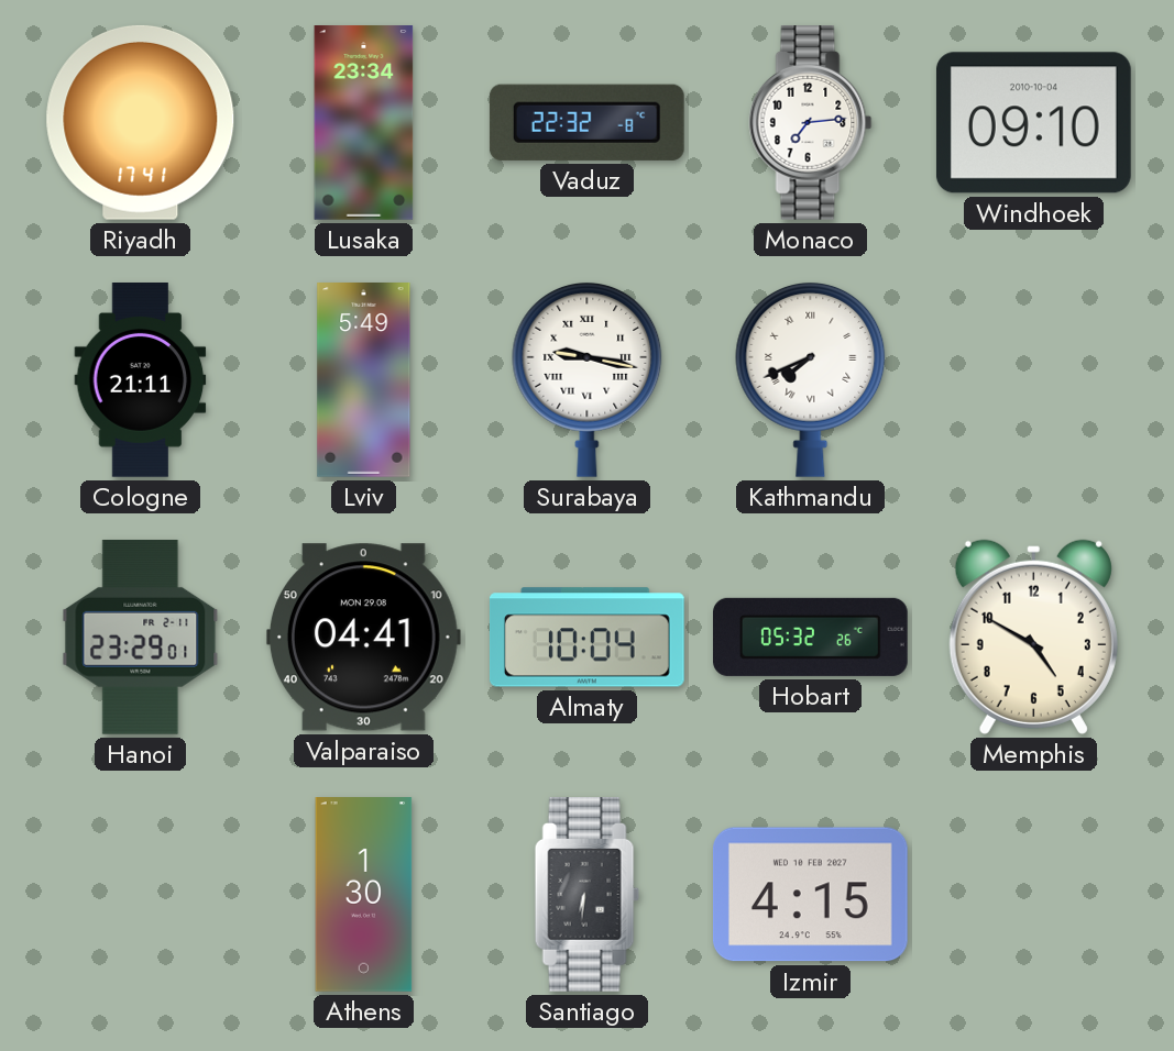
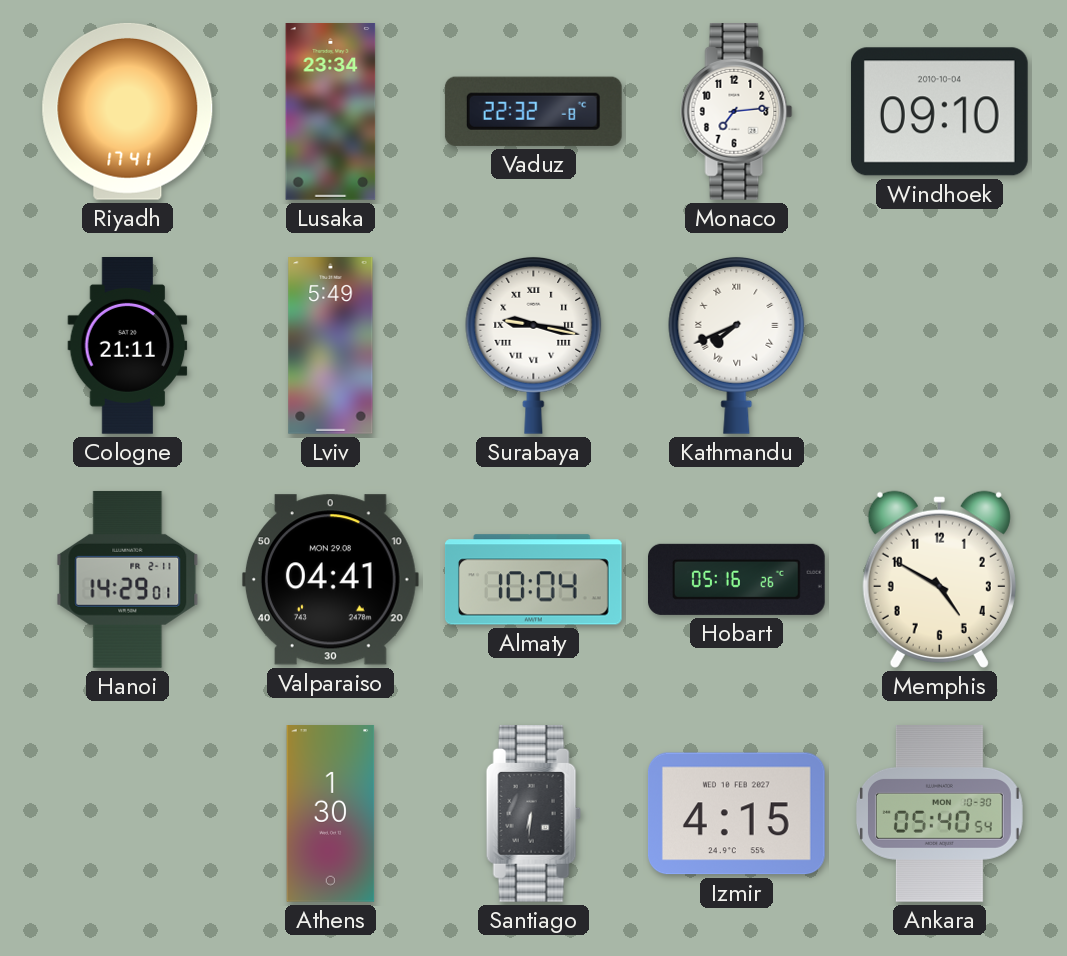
Hanoi: 23:29 -> 14:29 (128, 579)
Hobart: 05:32 -> 05:16 (737, 579)
Ankara: none -> 05:40 (939, 814)
